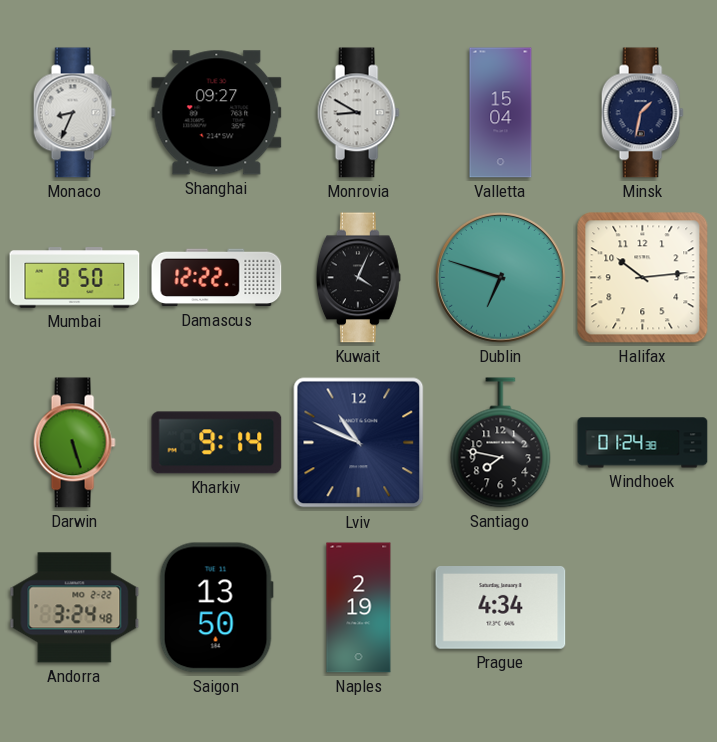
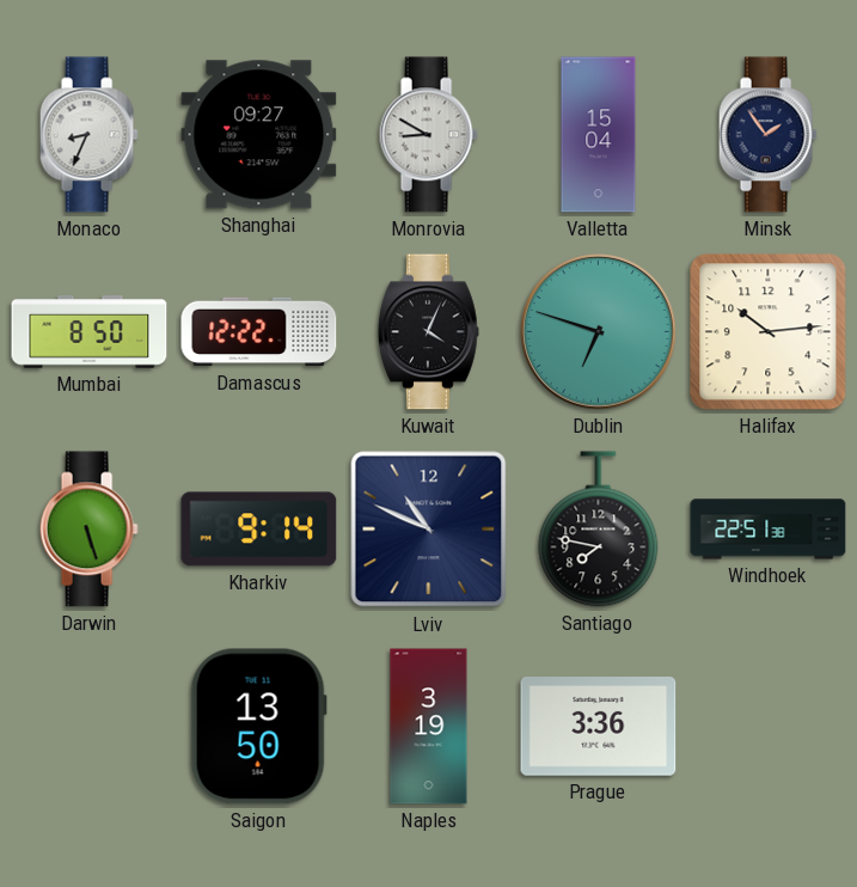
Minsk: 1:32 -> 1:54 (767, 135)
Windhoek: 01:24 -> 22:51 (769, 530)
Andorra: 3:24 -> none (75, 608)
Naples: 2:19 -> 3:19 (429, 727)
Prague: 4:34 -> 3:36 (599, 727)
